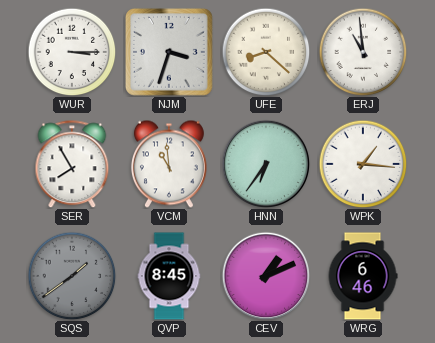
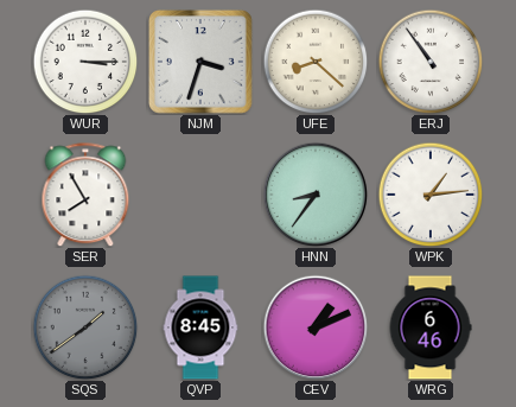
ERJ: 10:59 -> 10:54 (431, 62)
VCM: 10:59 -> none (169, 164)
HNN: 6:36 -> 8:36 (316, 195)
WPK: 1:16 -> 1:14 (431, 195)
